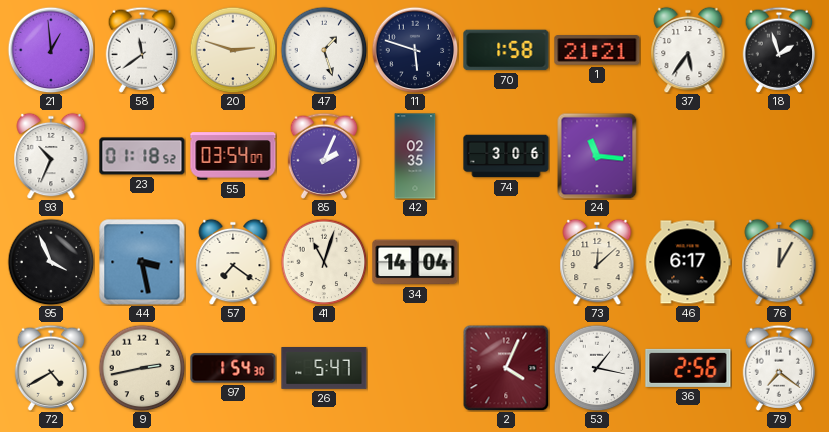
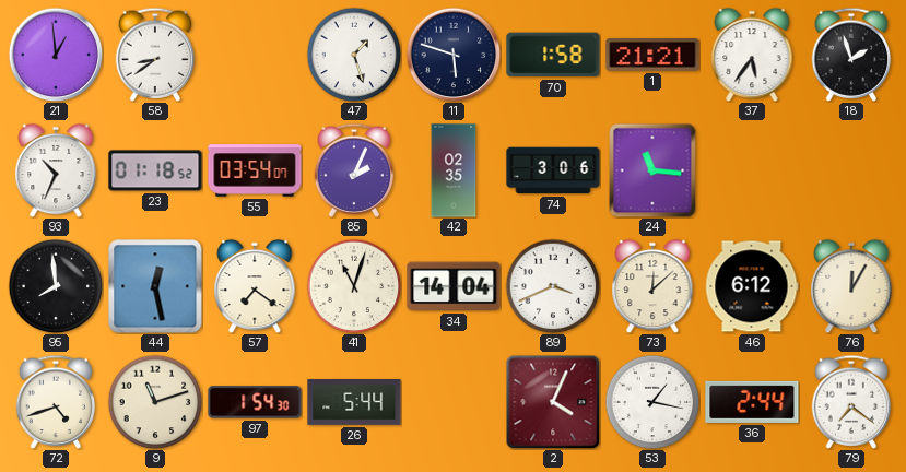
58: 11:39 -> 8:39 (155, 55)
20: 2:48 -> none (233, 50)
95: 3:56 -> 7:59 (56, 286)
44: 3:28 -> 12:28 (155, 286)
89: none -> 3:41 (553, 286)
46: 6:17 -> 6:12 (752, 286)
72: 4:40 -> 4:42 (56, 402)
9: 2:43 -> 11:12 (155, 402)
26: 5:47 -> 5:44 (354, 403)
36: 2:56 -> 2:44 (752, 402)
